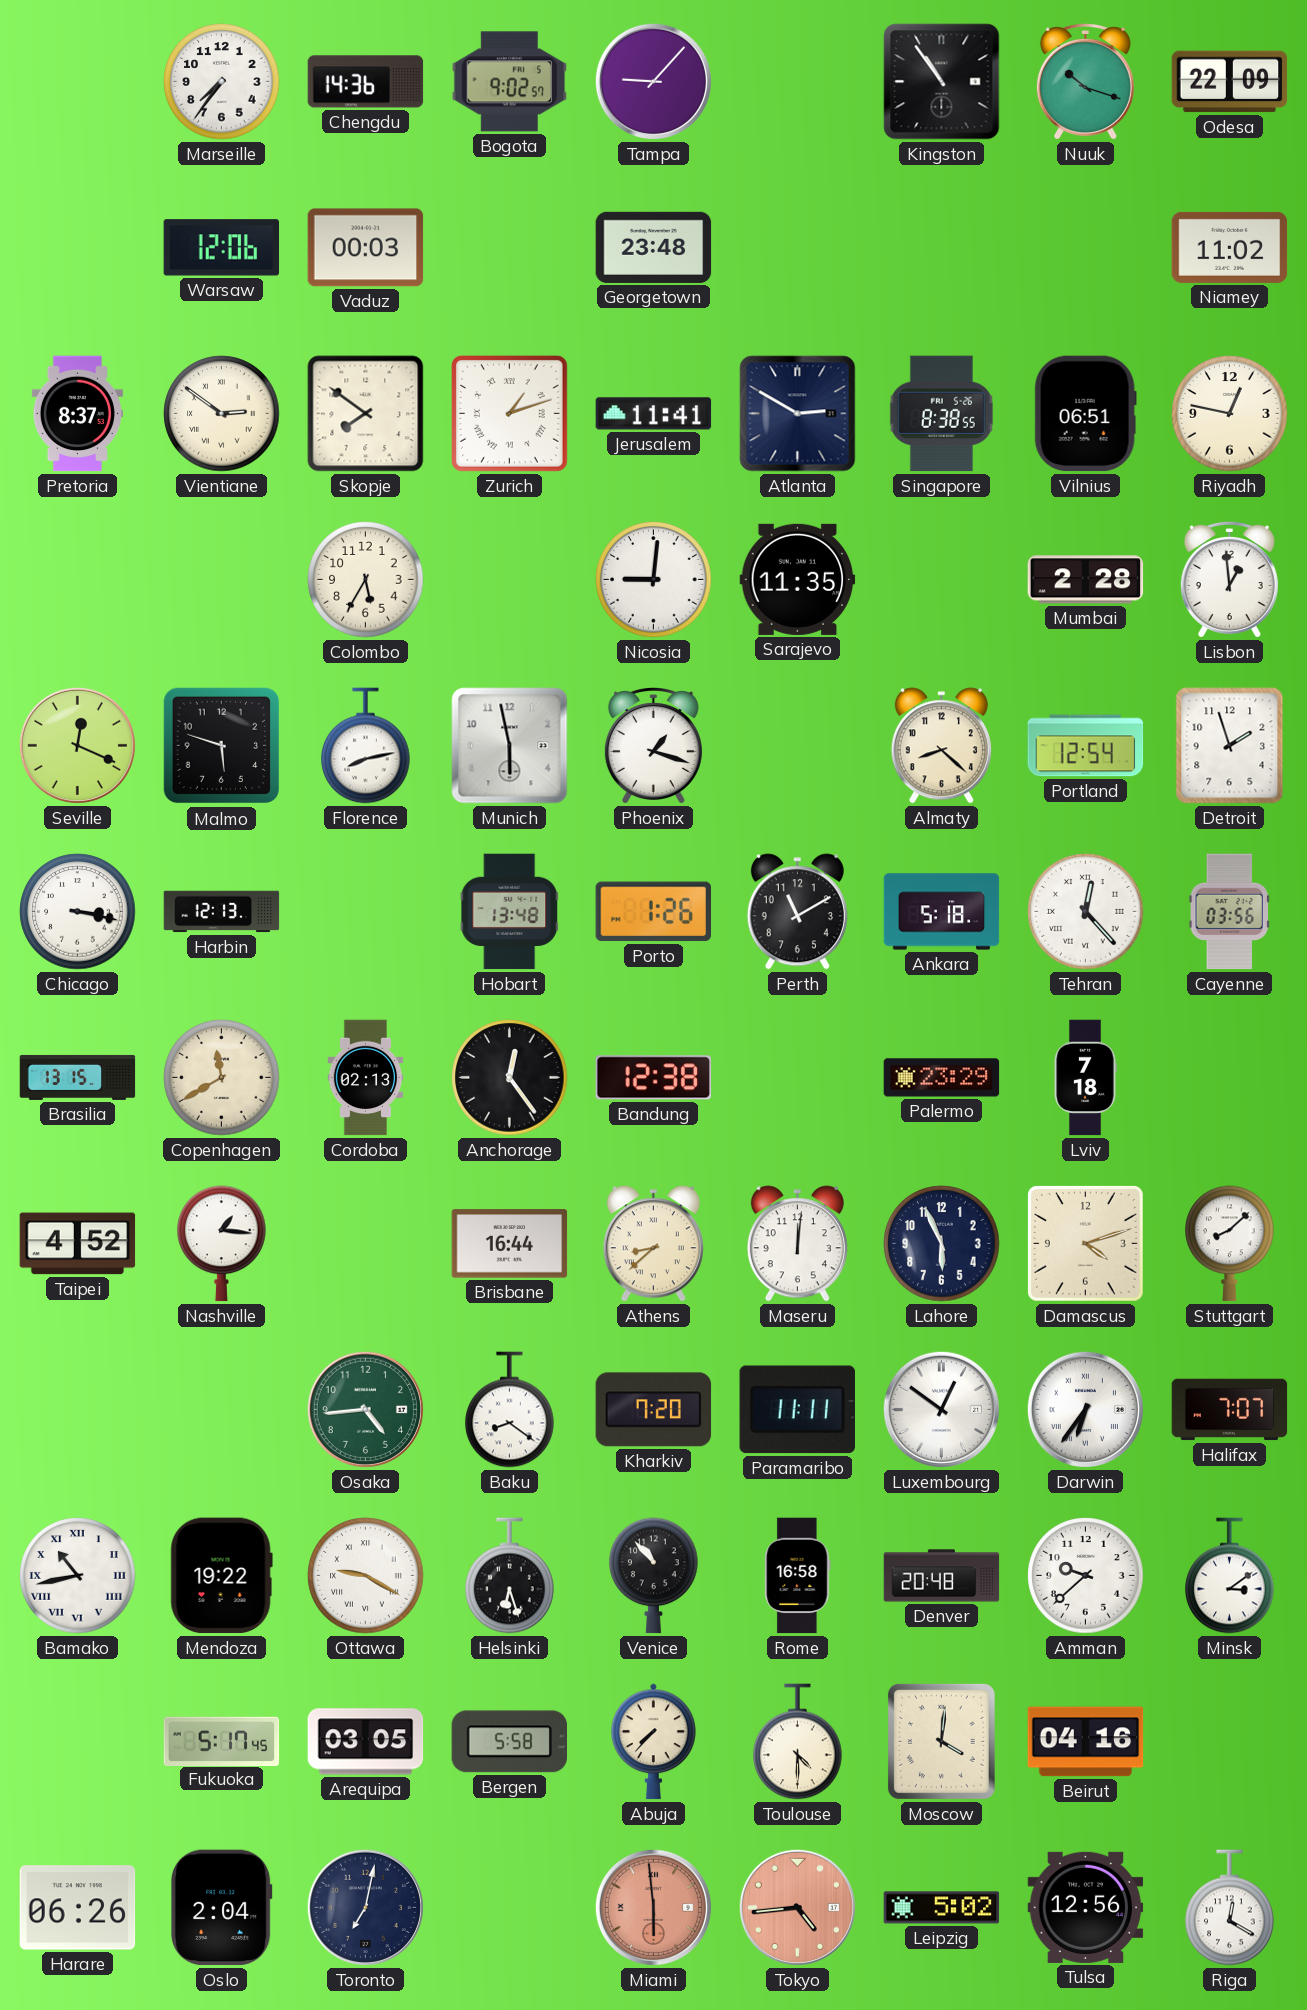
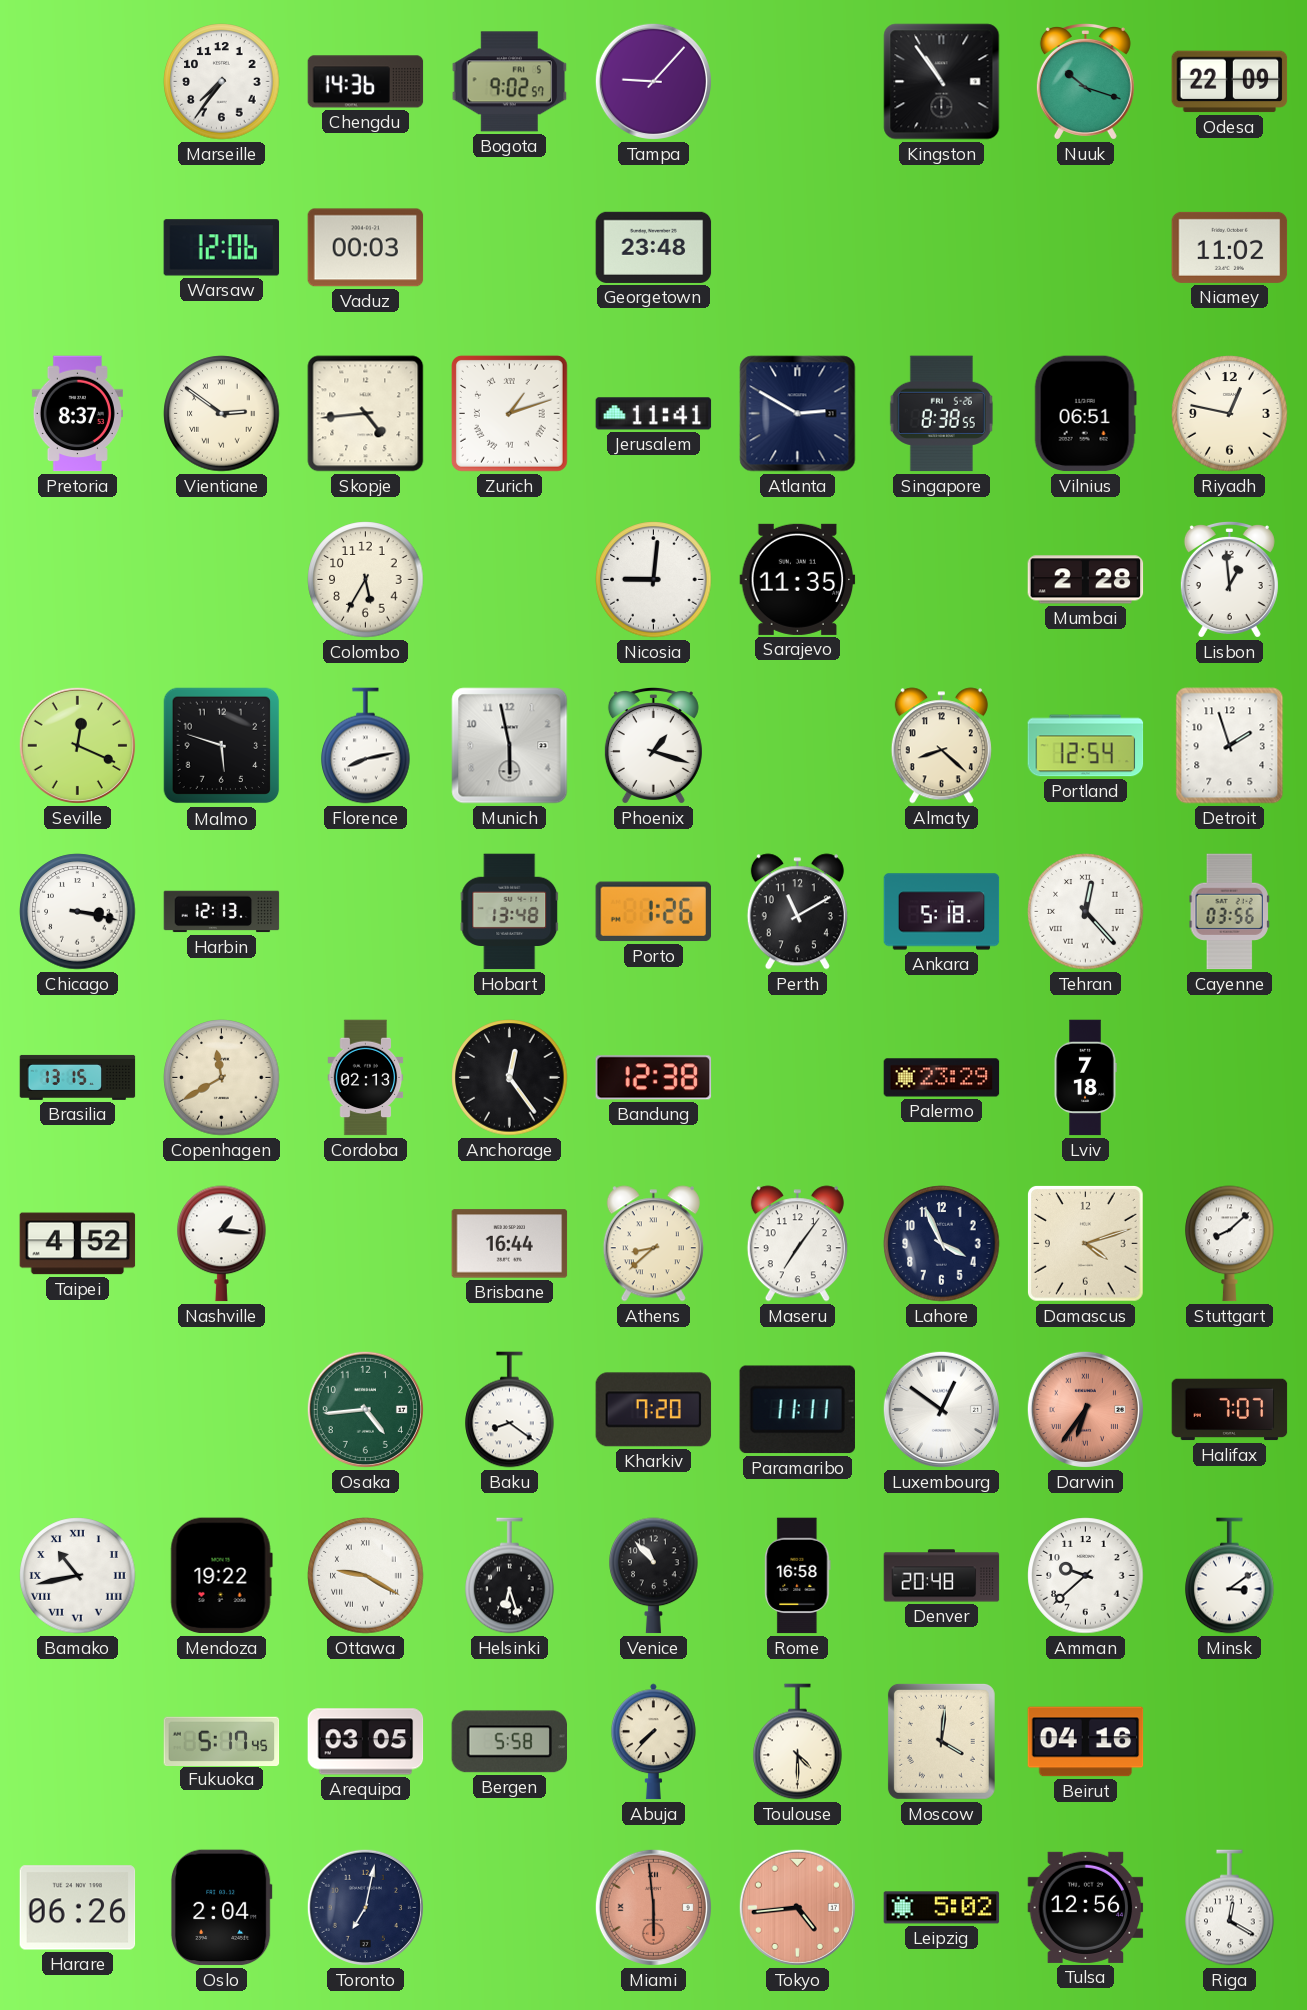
Skopje: 7:51 -> 4:44 (366, 414)
Maseru: 12:01 -> 7:06 (797, 1244)
Lahore: 5:56 -> 3:56 (942, 1244)
Darwin dial: white -> salmon (1085, 1409)
